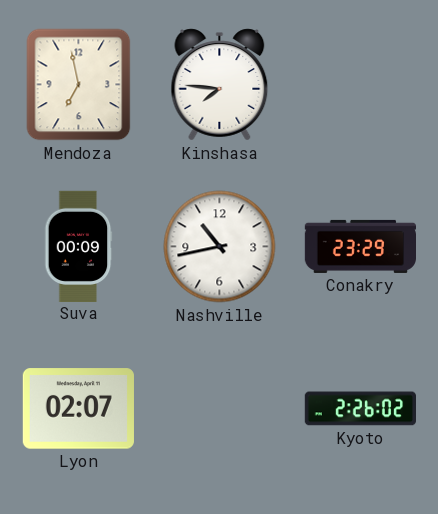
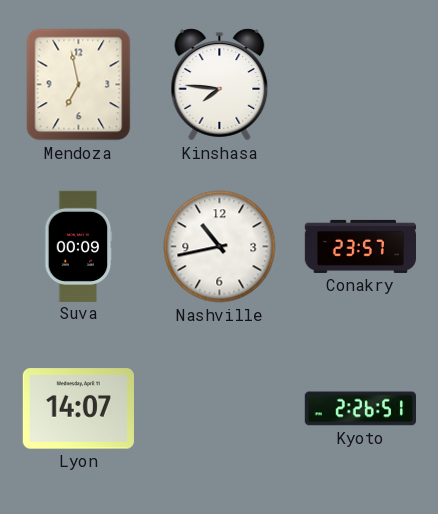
Conakry: 23:29 -> 23:57 (360, 246)
Lyon: 02:07 -> 14:07 (78, 409)
Kyoto: 2:26:02 -> 2:26:51 (360, 409)
